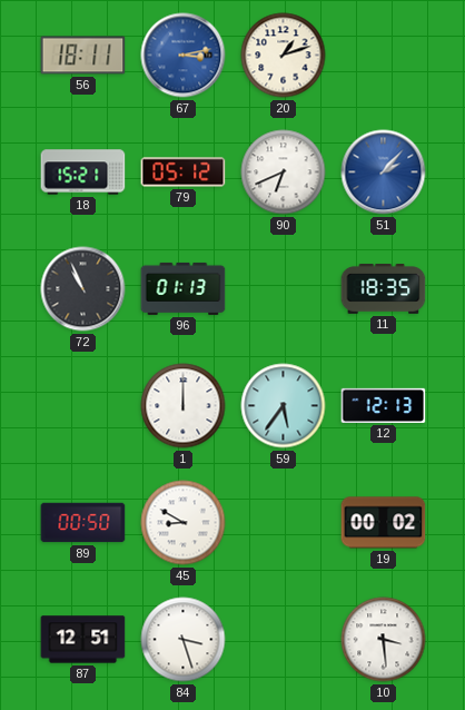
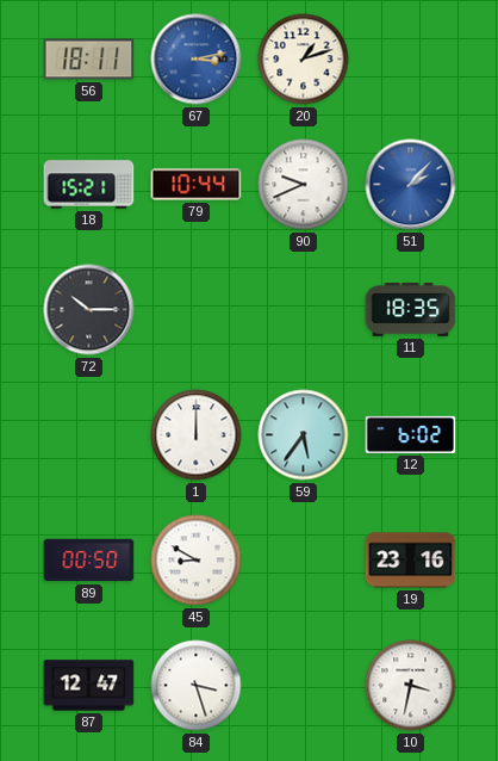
79: 05:12 -> 10:44 (197, 185)
90: 6:41 -> 9:41 (304, 185)
72: 10:56 -> 10:15 (89, 310)
96: 01:13 -> none (184, 288)
12: 12:13 -> 6:02 (411, 434)
19: 00:02 -> 23:16 (411, 561)
87: 12:51 -> 12:47 (89, 686)
10: 3:29 -> 3:32 (411, 686)
